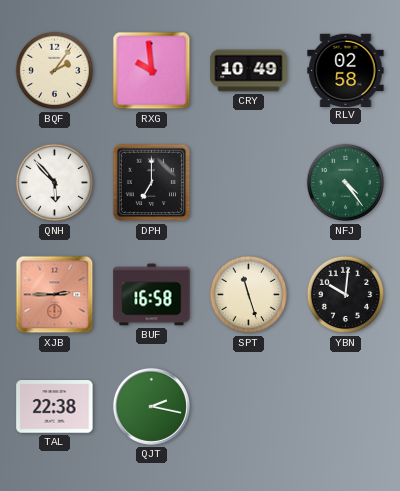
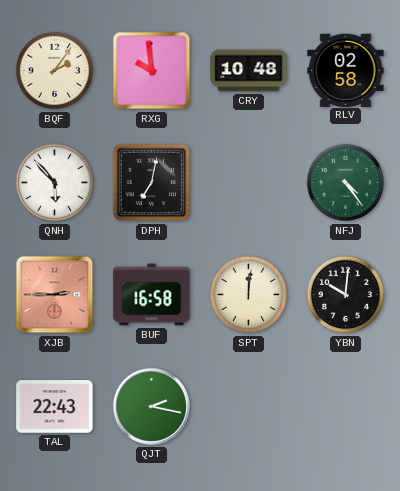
CRY: 10:49 -> 10:48 (249, 71)
DPH: 7:00 -> 7:02 (152, 183)
SPT: 11:27 -> 12:01 (249, 295)
TAL: 22:38 -> 22:43 (55, 407)
